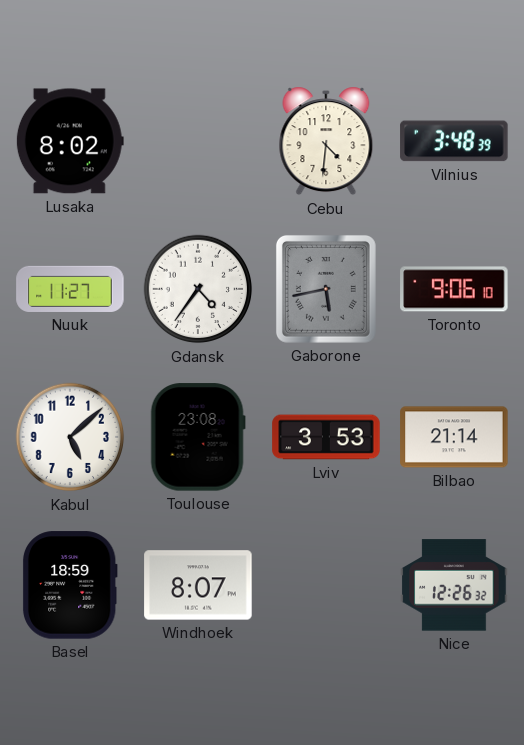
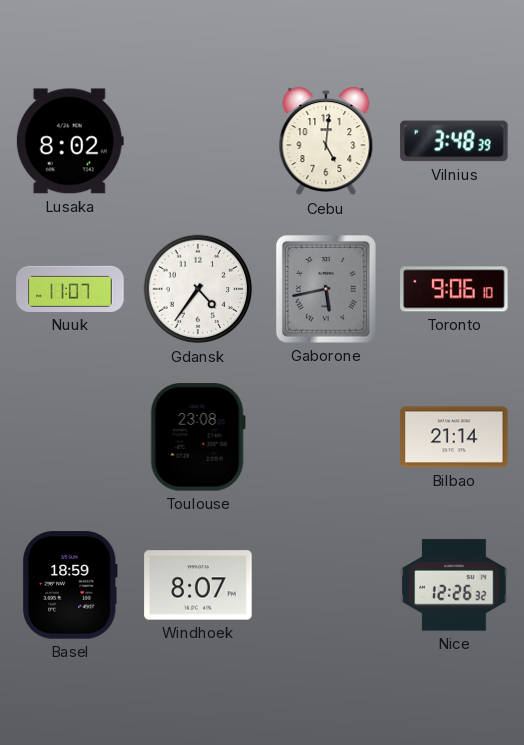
Cebu: 4:31 -> 5:01 (326, 141)
Nuuk: 11:27 -> 11:07 (70, 289)
Kabul: 5:08 -> none (70, 437)
Lviv: 3:53 -> none (326, 437)
